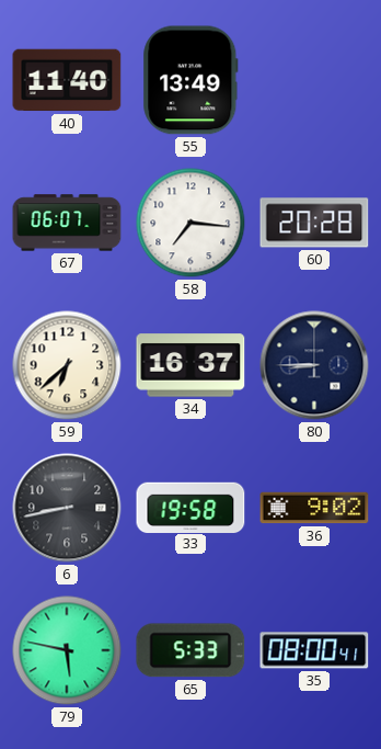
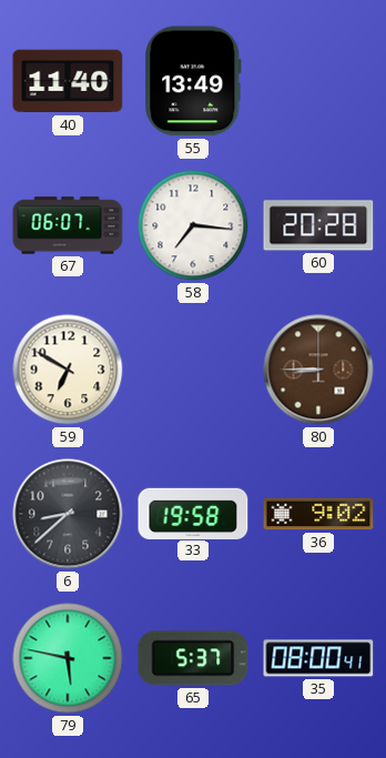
59: 6:38 -> 6:50 (68, 370)
34: 16:37 -> none (190, 365)
80 dial: navy -> brown (318, 370)
6: 8:43 -> 8:38 (68, 514)
65: 5:33 -> 5:37 (193, 658)
